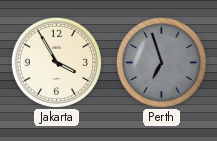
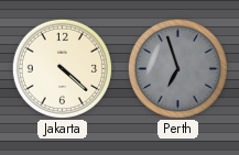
Jakarta: 3:55 -> 4:22 (62, 68)
